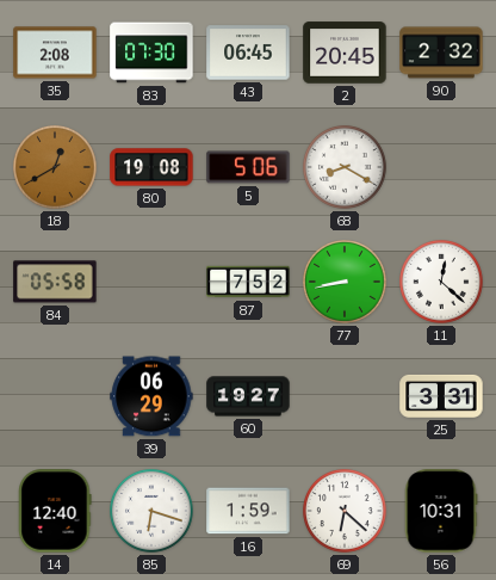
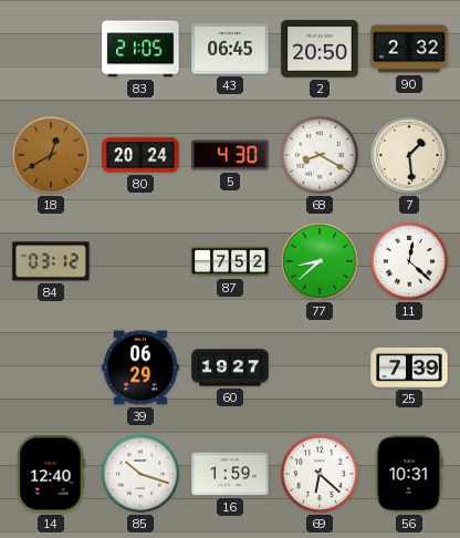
35: 2:08 -> none (55, 53)
83: 07:30 -> 21:05 (140, 49)
2: 20:45 -> 20:50 (320, 49)
80: 19:08 -> 20:24 (140, 155)
5: 5:06 -> 4:30 (230, 155)
7: none -> 1:29 (410, 156)
84: 05:58 -> 03:12 (51, 261)
77: 8:43 -> 8:38 (321, 262)
25: 3:31 -> 7:39 (409, 368)
85: 6:18 -> 10:18 (142, 475)
